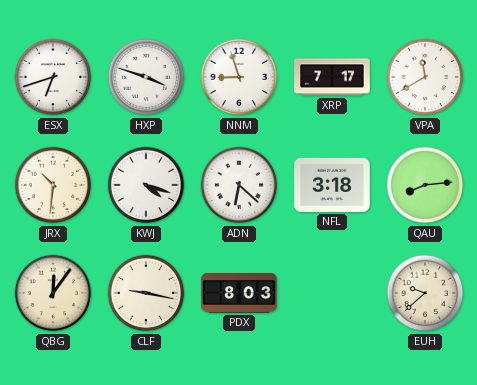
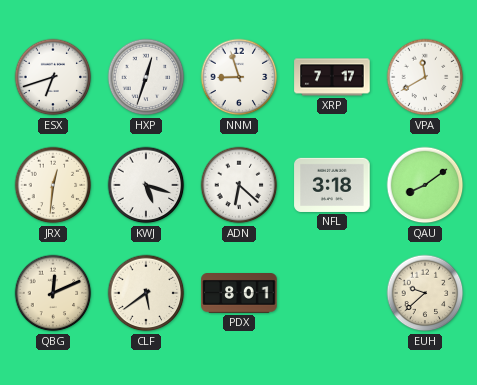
HXP: 3:48 -> 12:33 (146, 77)
JRX: 10:31 -> 12:31 (53, 185)
KWJ: 4:18 -> 5:18 (146, 185)
QAU: 8:14 -> 8:09 (425, 185)
QBG: 12:06 -> 12:11 (53, 293)
CLF: 9:17 -> 5:39 (146, 293)
PDX: 8:03 -> 8:01 (239, 294)
